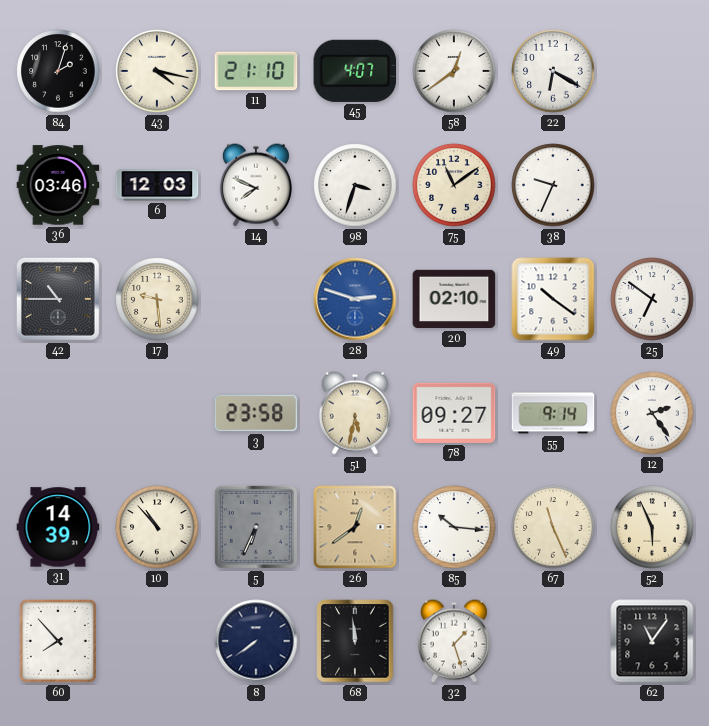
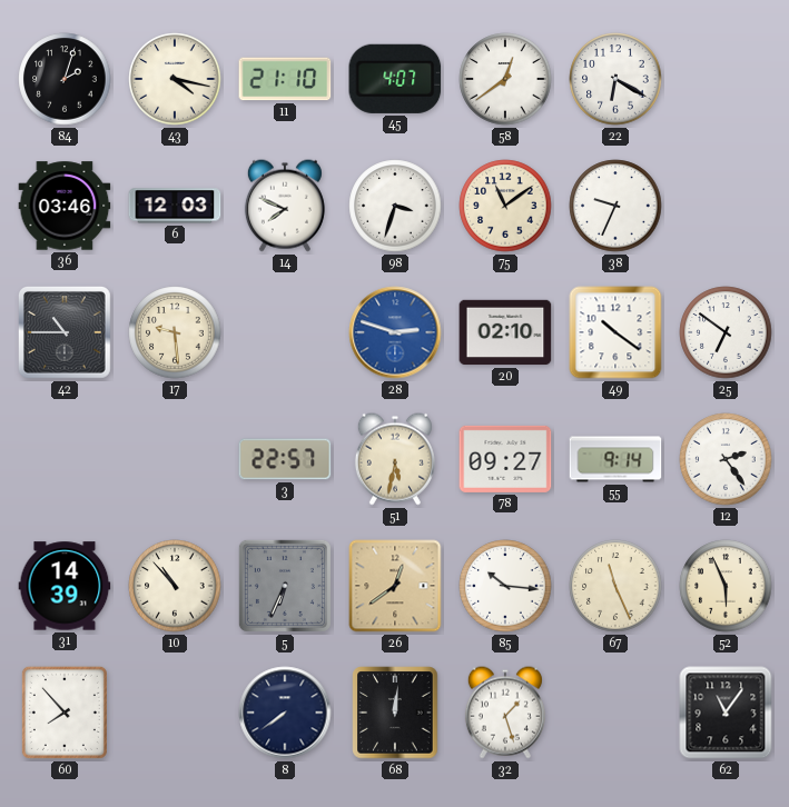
3: 23:58 -> 22:57 (285, 459)
68: 11:59 -> 12:01 (395, 713)
